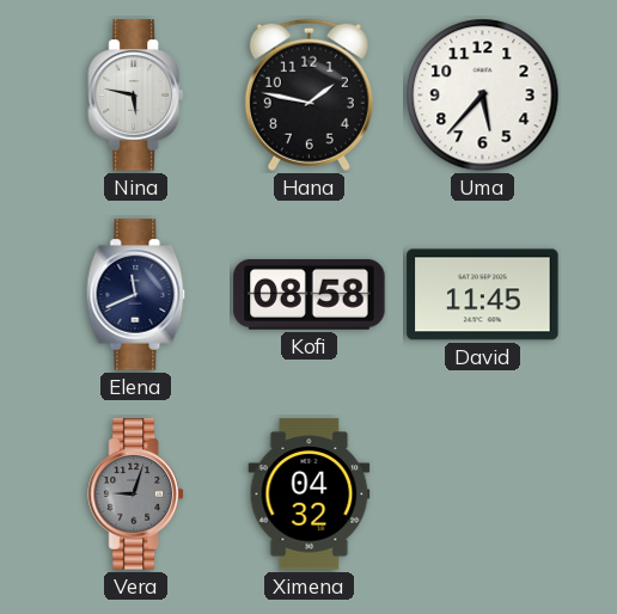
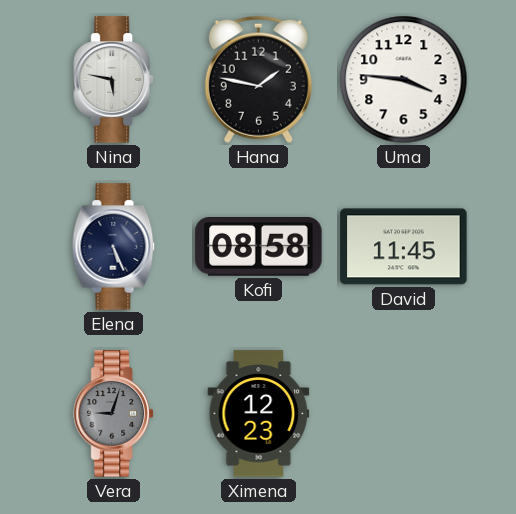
Uma: 5:37 -> 3:46 (404, 80)
Elena: 11:41 -> 5:26 (114, 247)
Ximena: 04:32 -> 12:23 (259, 414)
